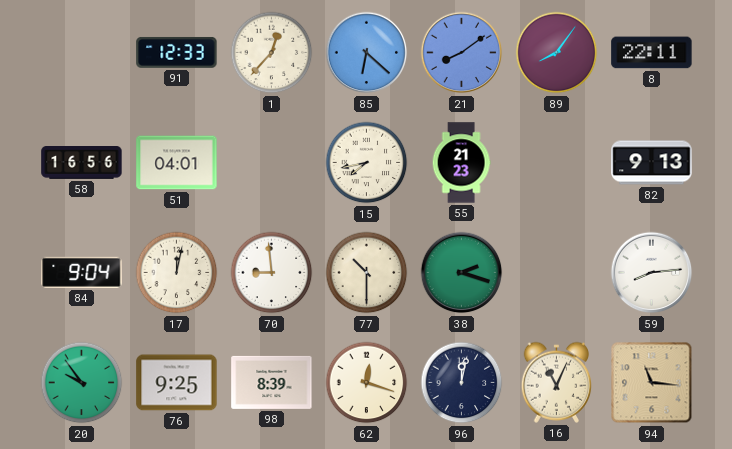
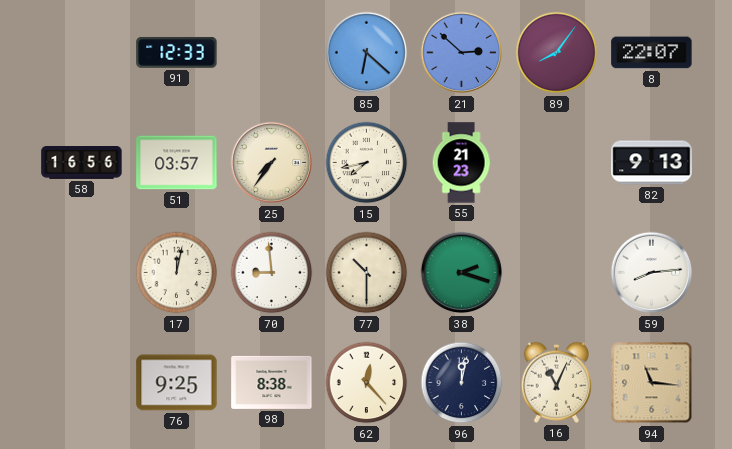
1: 12:37 -> none (272, 53)
21: 8:09 -> 2:52 (462, 53)
8: 22:11 -> 22:07 (652, 53)
51: 04:01 -> 03:57 (177, 163)
25: none -> 7:36 (272, 163)
84: 9:04 -> none (82, 272)
20: 9:54 -> none (82, 383)
98: 8:39 -> 8:38 (272, 382)
62: 12:18 -> 12:23 (367, 383)
